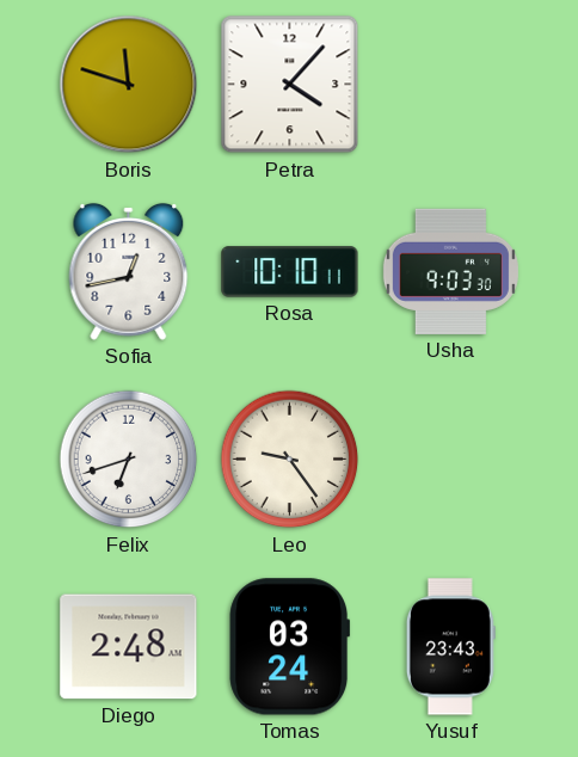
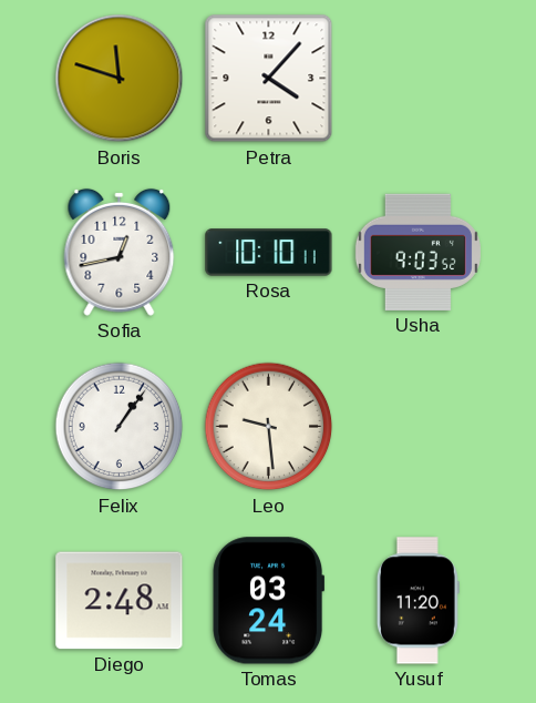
Usha: 9:03:30 -> 9:03:52 (418, 252)
Felix: 6:42 -> 1:06 (120, 427)
Leo: 9:24 -> 9:29 (269, 427)
Yusuf: 23:43 -> 11:20 (418, 601)
